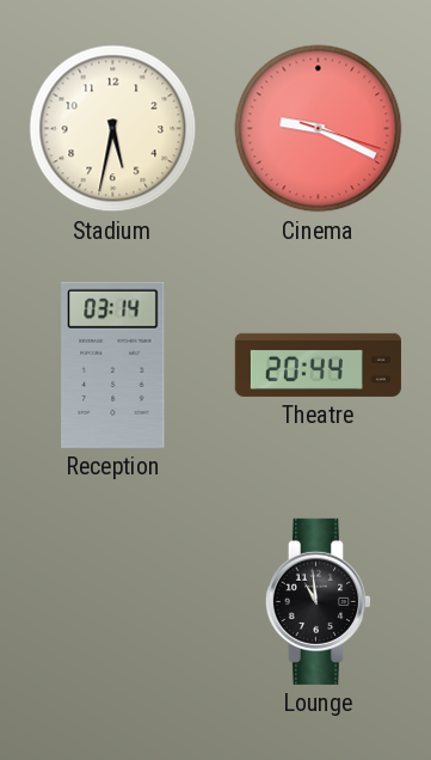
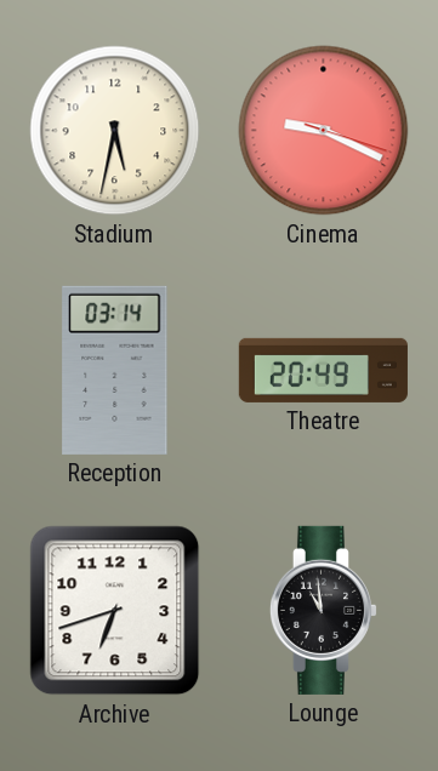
Theatre: 20:44 -> 20:49 (323, 370)
Archive: none -> 6:42 (115, 611)
